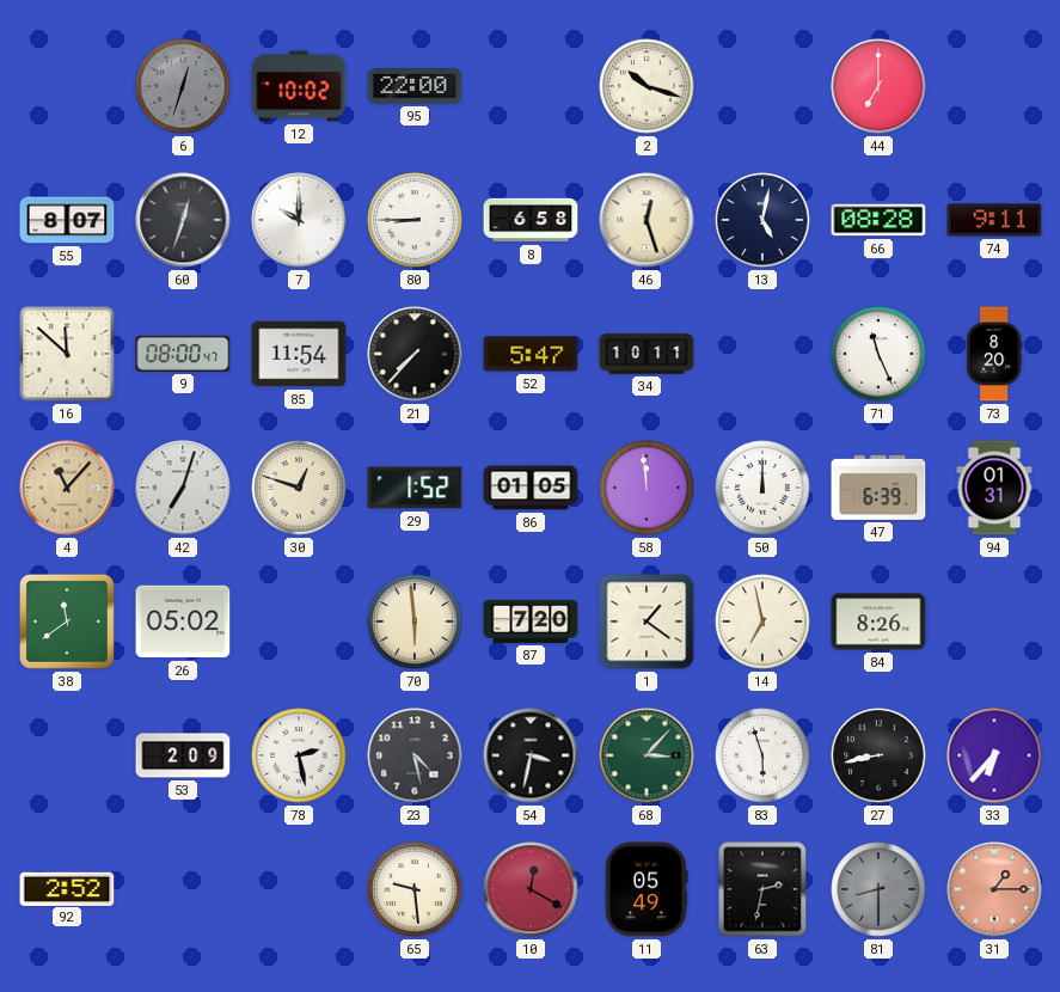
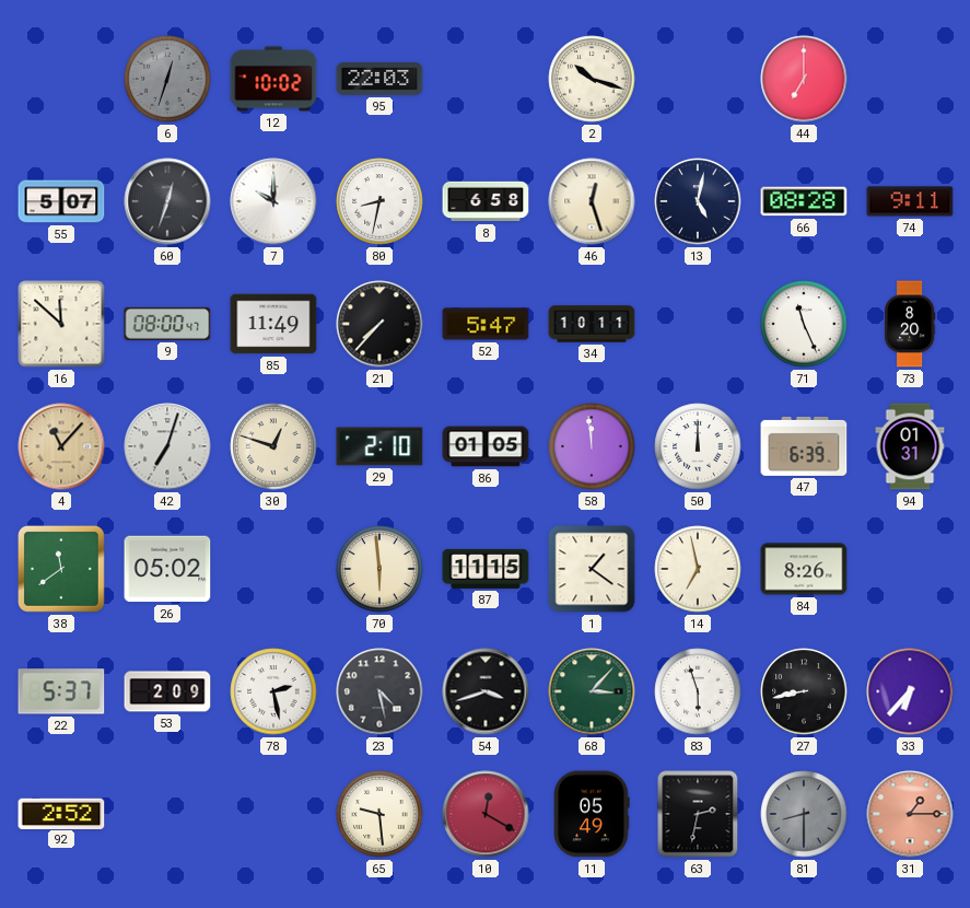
95: 22:00 -> 22:03 (379, 80)
55: 8:07 -> 5:07 (61, 201)
80: 8:45 -> 8:32 (379, 201)
85: 11:54 -> 11:49 (273, 324)
29: 1:52 -> 2:10 (379, 446)
87: 7:20 -> 11:15 (486, 569)
22: none -> 5:37 (61, 691)
54: 3:32 -> 3:42 (486, 691)
